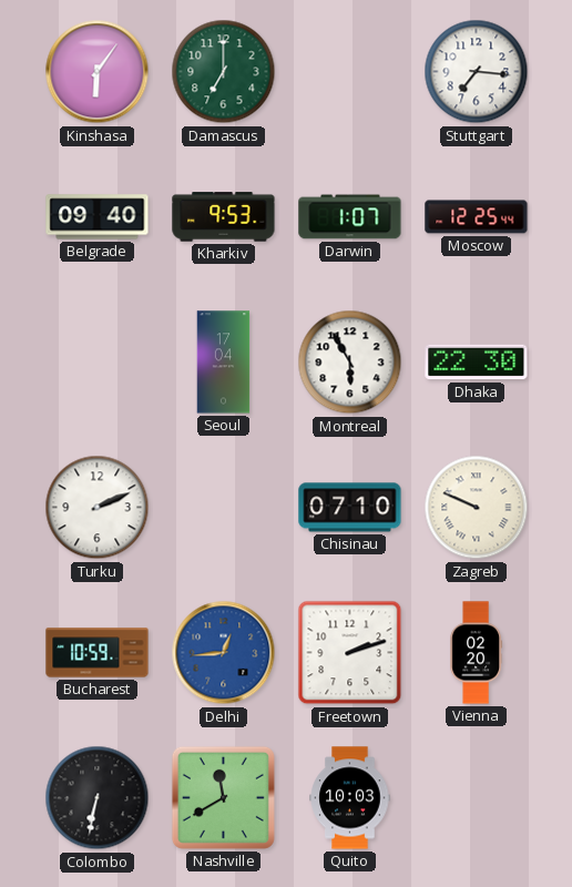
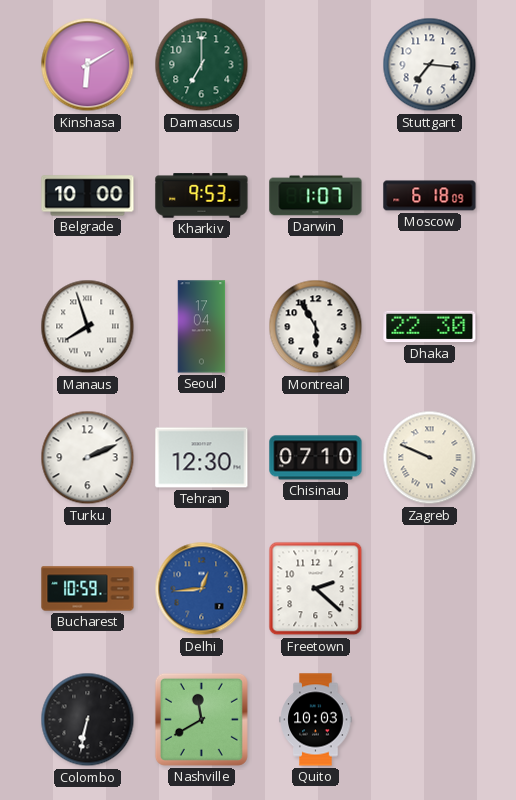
Kinshasa: 6:06 -> 6:10 (88, 65)
Belgrade: 09:40 -> 10:00 (88, 196)
Moscow: 12:25 -> 6:18 (430, 196)
Manaus: none -> 7:57 (88, 327)
Tehran: none -> 12:30 (202, 458)
Freetown: 2:12 -> 2:22 (316, 589)
Vienna: 02:20 -> none (476, 653)
